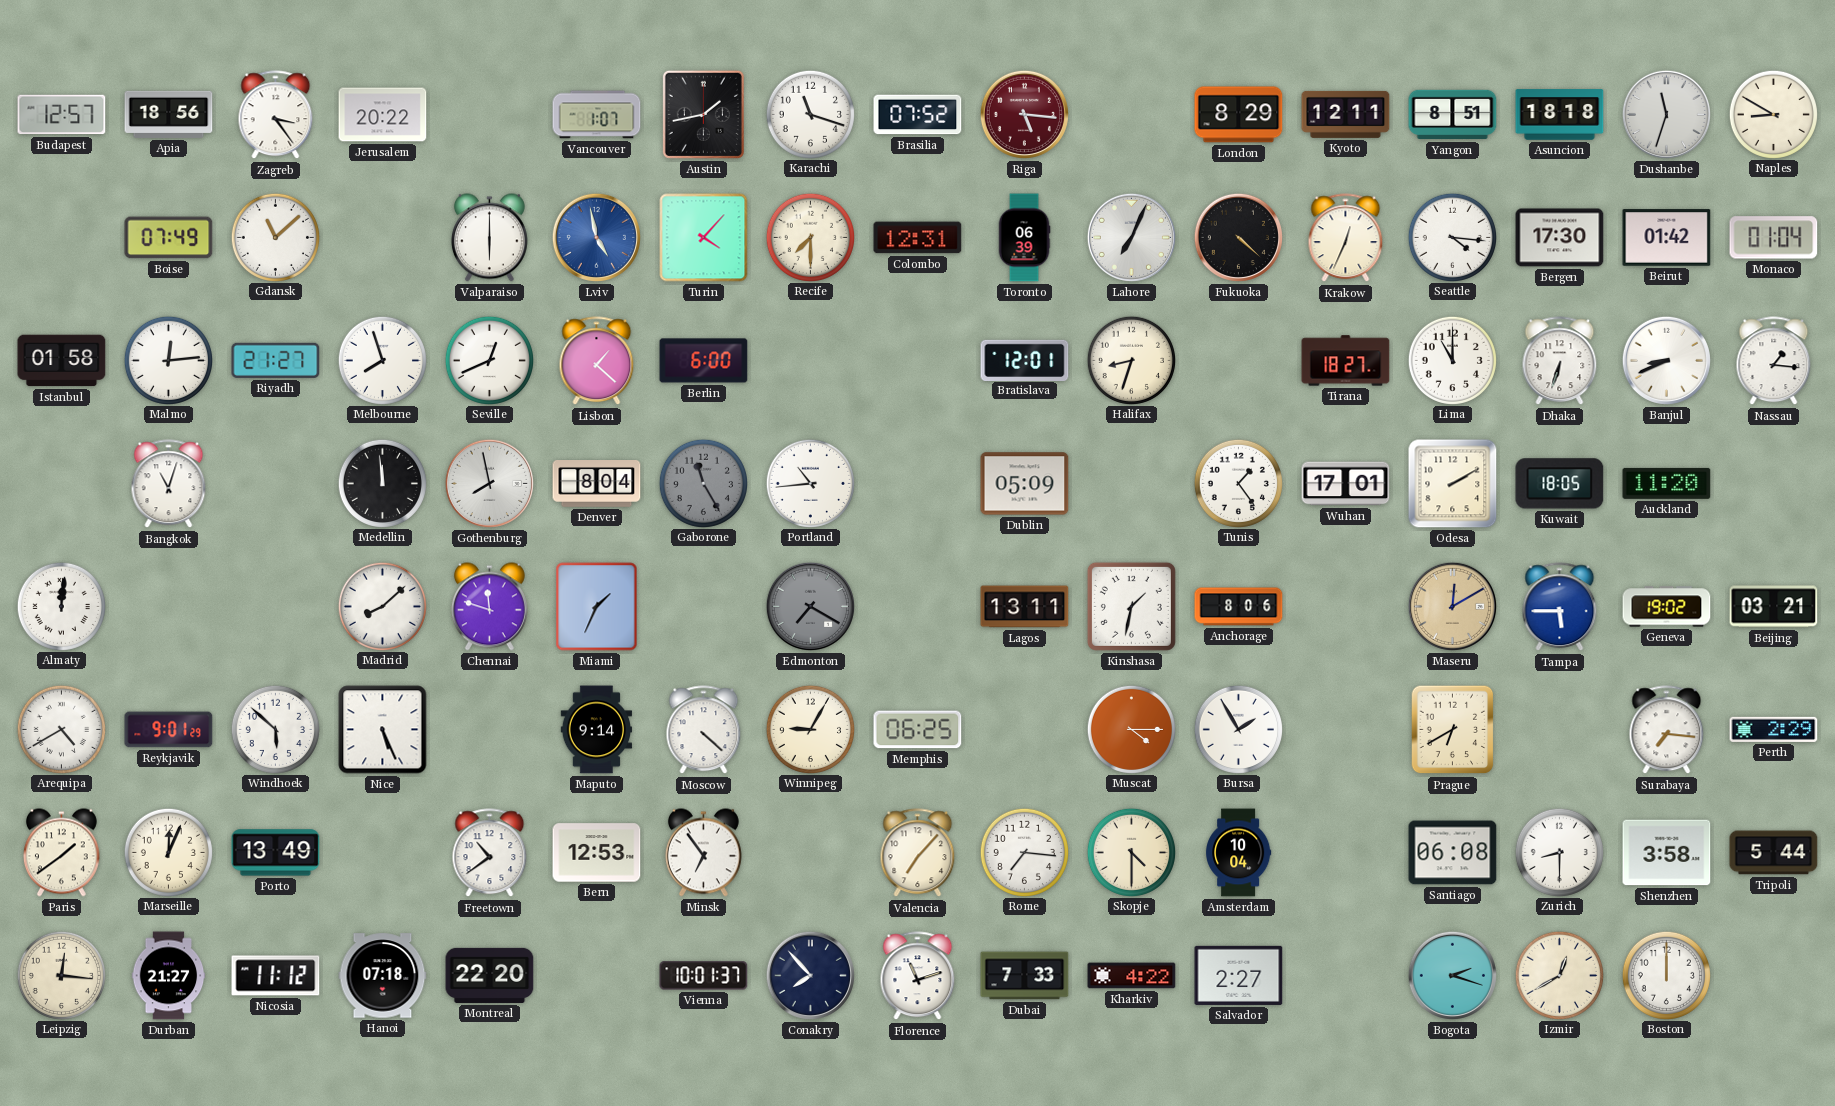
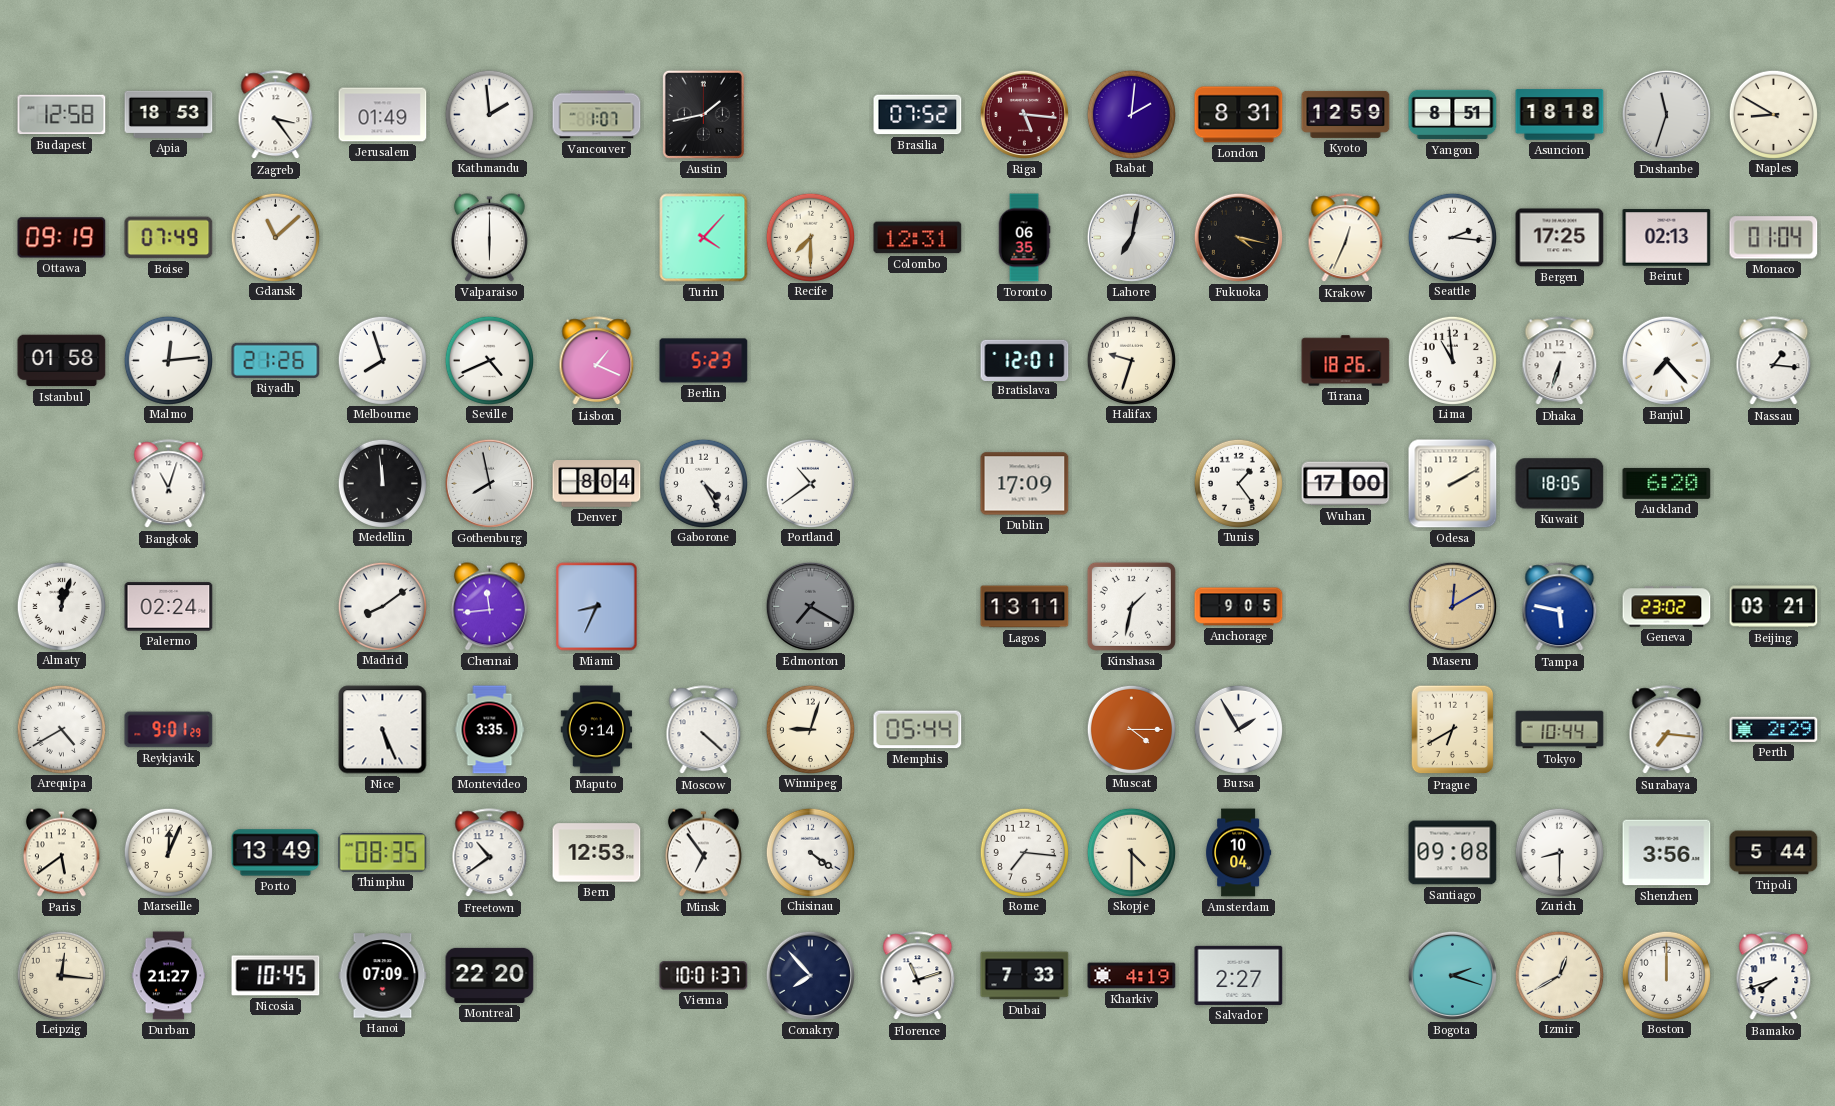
Budapest: 12:57 -> 12:58 (62, 115)
Apia: 18:56 -> 18:53 (169, 114)
Jerusalem: 20:22 -> 01:49 (383, 115)
Kathmandu: none -> 1:59 (489, 114)
Karachi: 11:18 -> none (810, 114)
Rabat: none -> 2:01 (1131, 114)
London: 8:29 -> 8:31 (1239, 115)
Kyoto: 12:11 -> 12:59 (1346, 114)
Ottawa: none -> 09:19 (62, 238)
Lviv: 4:58 -> none (596, 237)
Toronto: 06:39 -> 06:35 (1024, 238)
Lahore: 7:04 -> 7:02 (1131, 237)
Fukuoka: 4:22 -> 4:17 (1238, 237)
Seattle: 4:16 -> 2:16 (1452, 237)
Bergen: 17:30 -> 17:25 (1560, 238)
Beirut: 01:42 -> 02:13 (1667, 238)
Riyadh: 21:27 -> 21:26 (276, 360)
Seville: 12:41 -> 4:41 (489, 360)
Lisbon: 1:22 -> 1:19 (597, 361)
Berlin: 6:00 -> 5:23 (704, 361)
Halifax: 8:33 -> 9:33 (1131, 360)
Tirana: 18:27 -> 18:26 (1346, 361)
Lima: 11:00 -> 10:59 (1452, 360)
Banjul: 8:41 -> 7:23 (1666, 360)
Gaborone: 11:25 -> 4:25 (703, 483)
Gaborone dial: grey -> white (703, 483)
Portland: 10:44 -> 10:39 (810, 483)
Dublin: 05:09 -> 17:09 (1025, 484)
Wuhan: 17:01 -> 17:00 (1346, 484)
Auckland: 11:20 -> 6:20 (1667, 483)
Almaty: 12:01 -> 12:03 (61, 606)
Palermo: none -> 02:24 (169, 607)
Madrid: 8:08 -> 8:09 (382, 606)
Chennai: 11:48 -> 11:44 (489, 607)
Miami: 1:34 -> 8:34 (597, 607)
Anchorage: 8:06 -> 9:05 (1239, 607)
Tampa: 5:45 -> 5:47 (1560, 607)
Geneva: 19:02 -> 23:02 (1667, 607)
Windhoek: 5:52 -> none (275, 729)
Montevideo: none -> 3:35 (490, 730)
Winnipeg: 9:05 -> 9:03 (810, 729)
Memphis: 06:25 -> 05:44 (918, 730)
Tokyo: none -> 10:44 (1560, 730)
Paris: 1:39 -> 5:39 (61, 853)
Thimphu: none -> 08:35 (383, 853)
Chisinau: none -> 4:21 (810, 852)
Valencia: 7:07 -> none (918, 853)
Santiago: 06:08 -> 09:08 (1453, 853)
Shenzhen: 3:58 -> 3:56 (1667, 853)
Nicosia: 11:12 -> 10:45 (276, 976)
Hanoi: 07:18 -> 07:09 (383, 976)
Kharkiv: 4:22 -> 4:19 (1132, 976)
Bamako: none -> 7:42 (1774, 976)
